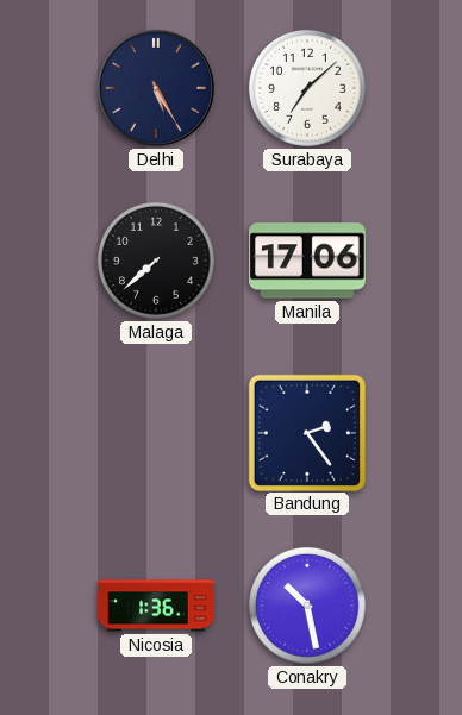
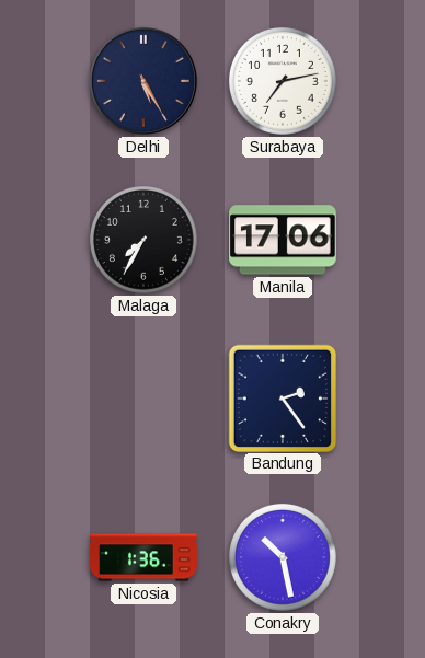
Surabaya: 7:08 -> 7:13 (283, 81)
Malaga: 7:38 -> 7:35 (143, 240)
